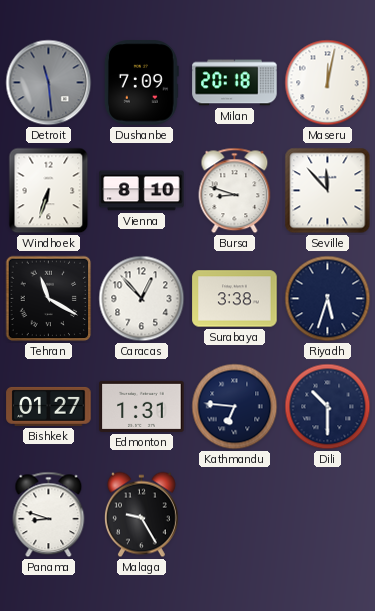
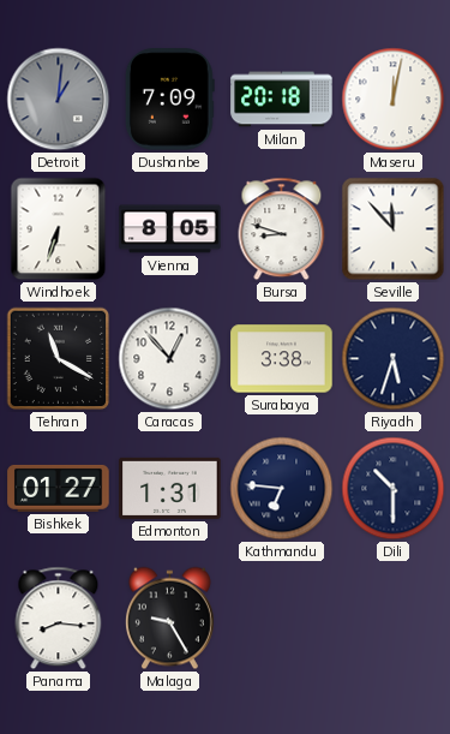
Detroit: 11:29 -> 1:01 (59, 100)
Vienna: 8:10 -> 8:05 (170, 229)
Panama: 8:48 -> 8:16 (59, 619)
